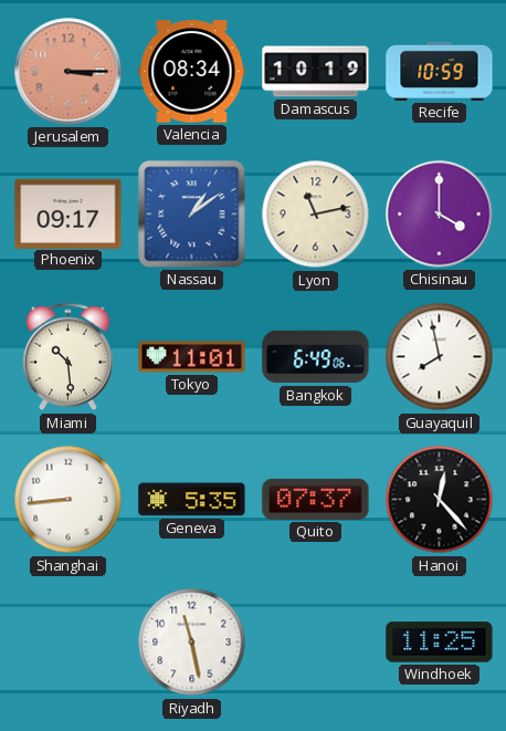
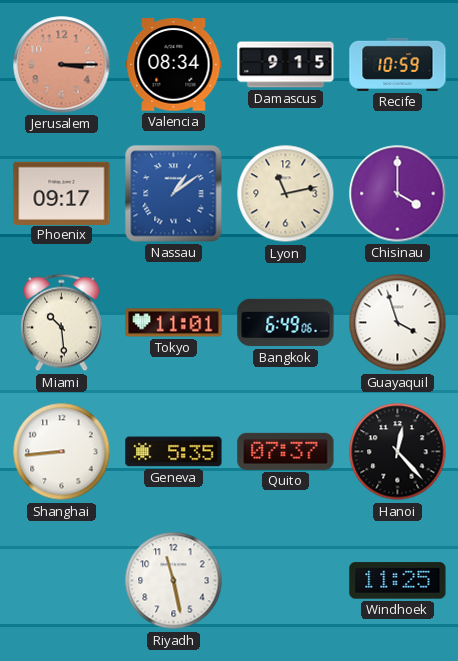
Damascus: 10:19 -> 9:15 (286, 65)
Guayaquil: 7:58 -> 3:57 (398, 323)
